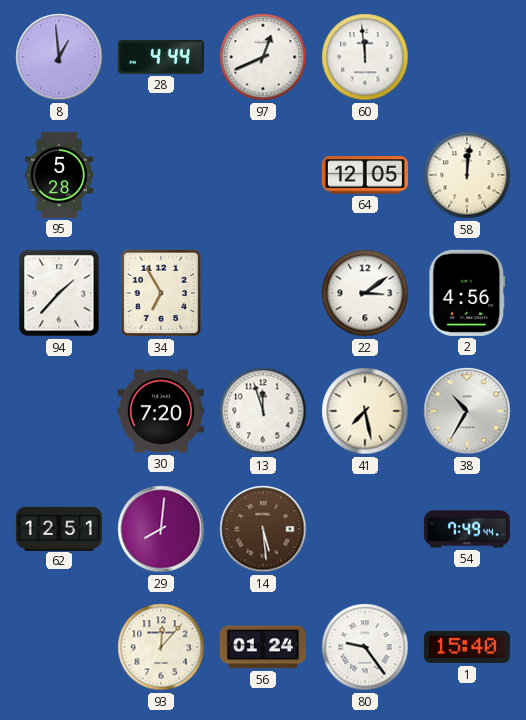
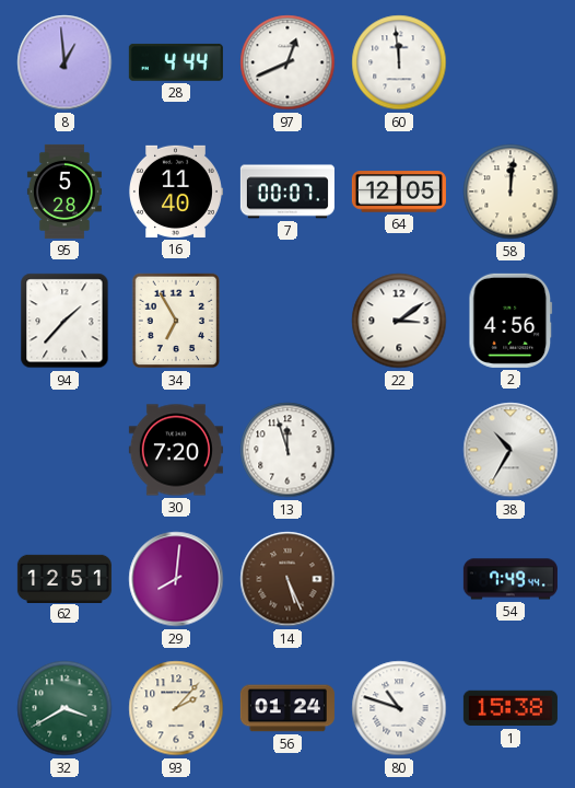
16: none -> 11:40 (176, 192)
7: none -> 00:07 (287, 192)
41: 7:28 -> none (365, 411)
14: 5:29 -> 5:26 (287, 579)
32: none -> 3:40 (64, 708)
93: 12:07 -> 2:07 (176, 708)
80: 9:24 -> 10:48 (399, 708)
1: 15:40 -> 15:38 (511, 708)
